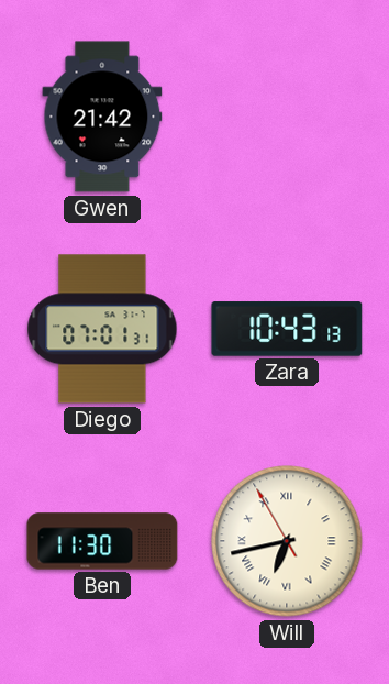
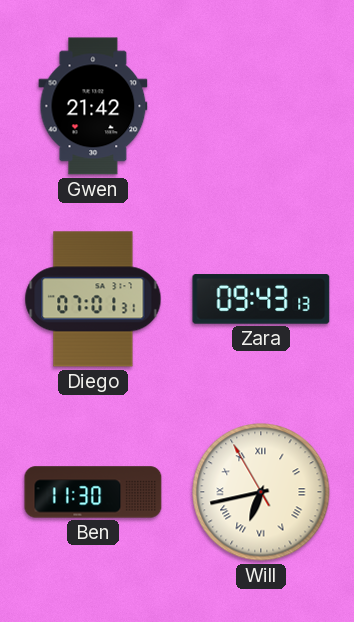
Zara: 10:43 -> 09:43 (261, 299)
